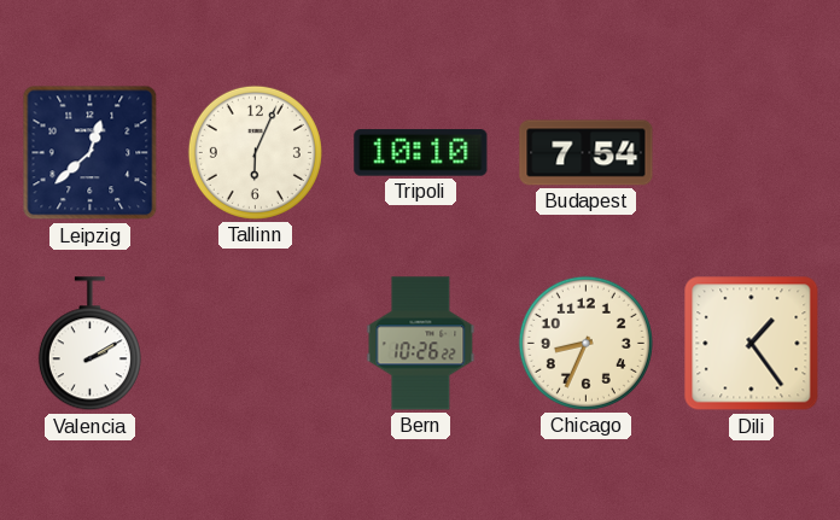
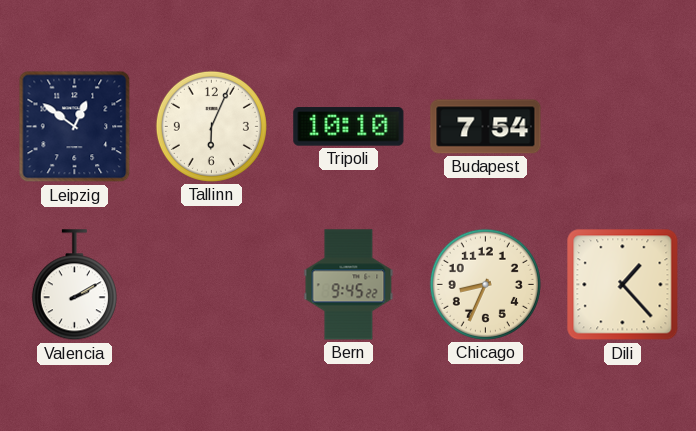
Leipzig: 12:38 -> 12:51 (75, 127)
Bern: 10:26 -> 9:45 (349, 285)
Dili: 1:24 -> 1:23 (623, 285)
